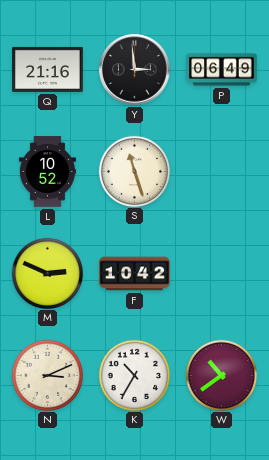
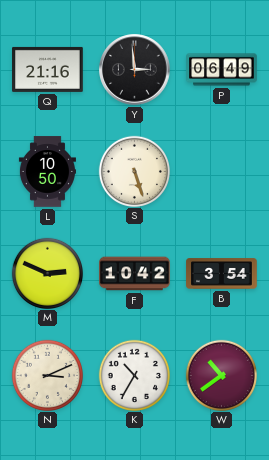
L: 10:52 -> 10:50 (47, 172)
S: 11:27 -> 5:27 (134, 171)
B: none -> 3:54 (222, 274)
